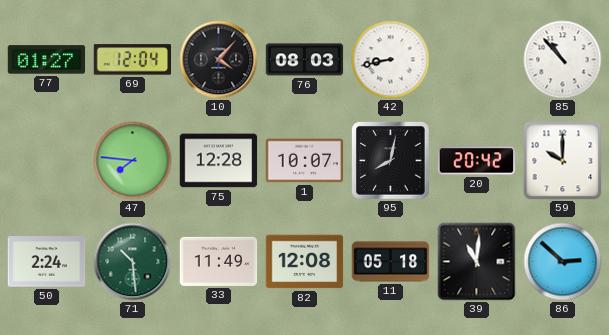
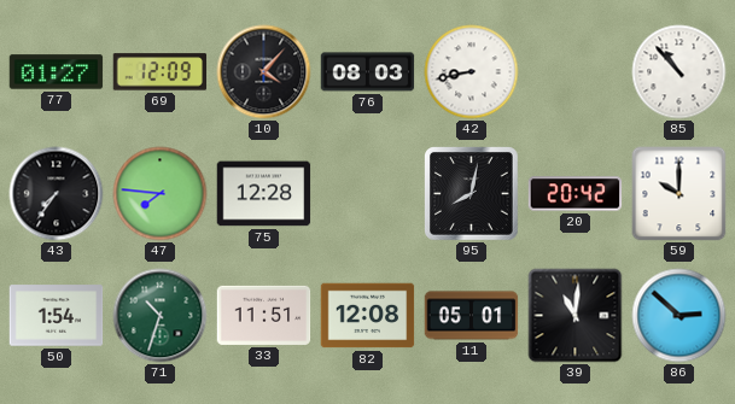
69: 12:04 -> 12:09 (161, 72)
43: none -> 7:36 (57, 194)
1: 10:07 -> none (305, 161)
50: 2:24 -> 1:54 (57, 316)
71: 10:29 -> 10:33 (161, 316)
33: 11:49 -> 11:51 (264, 315)
11: 05:18 -> 05:01 (472, 316)
